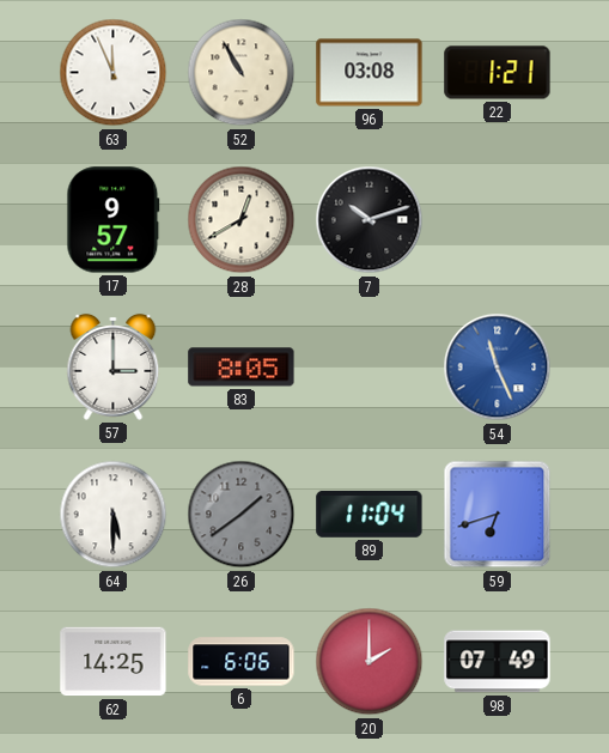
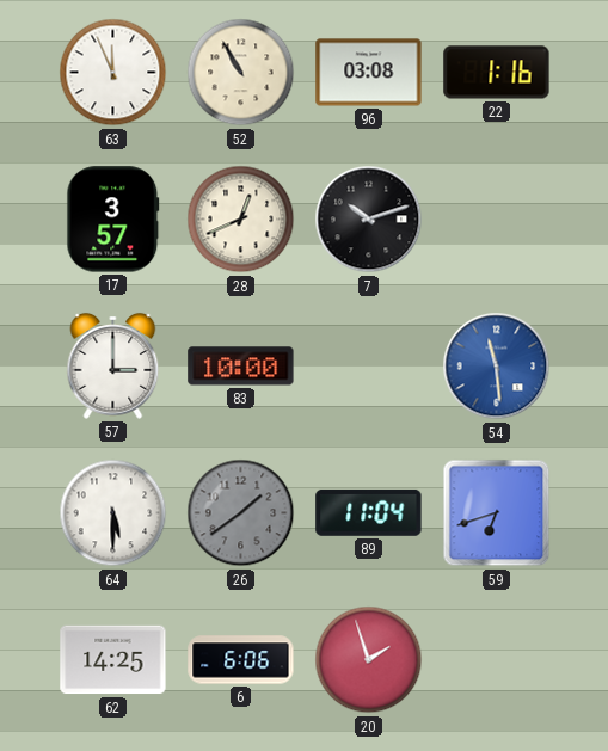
22: 1:21 -> 1:16 (497, 73)
17: 9:57 -> 3:57 (113, 220)
28: 12:40 -> 12:41 (241, 220)
83: 8:05 -> 10:00 (241, 367)
54: 11:26 -> 11:29 (497, 367)
20: 2:00 -> 1:57 (369, 660)
98: 07:49 -> none (498, 662)
